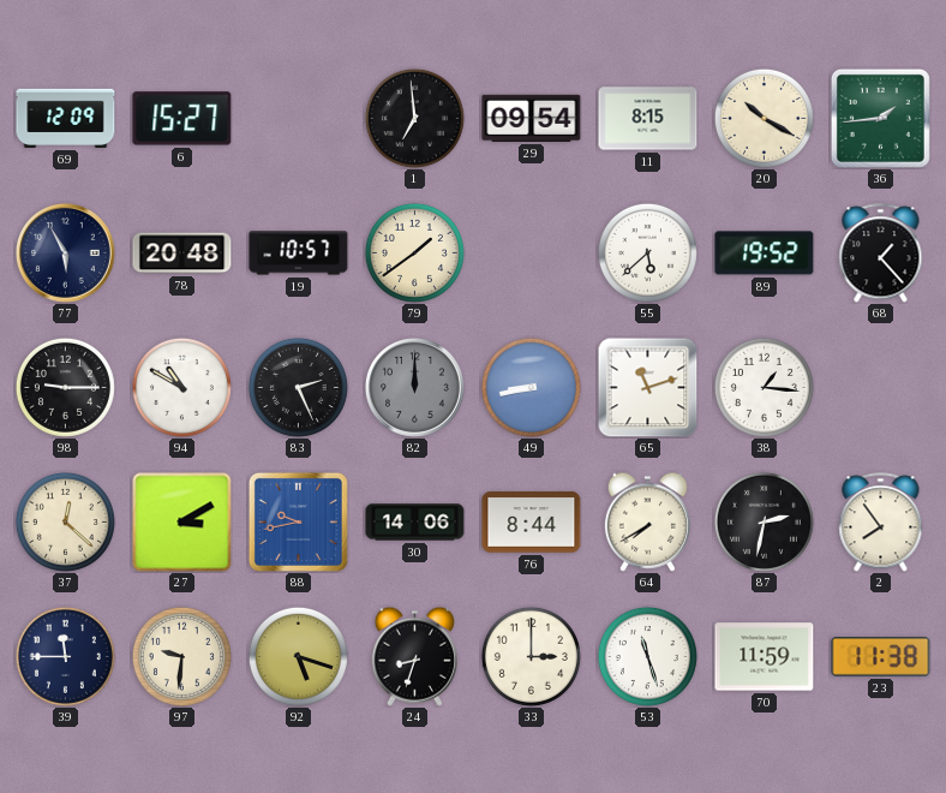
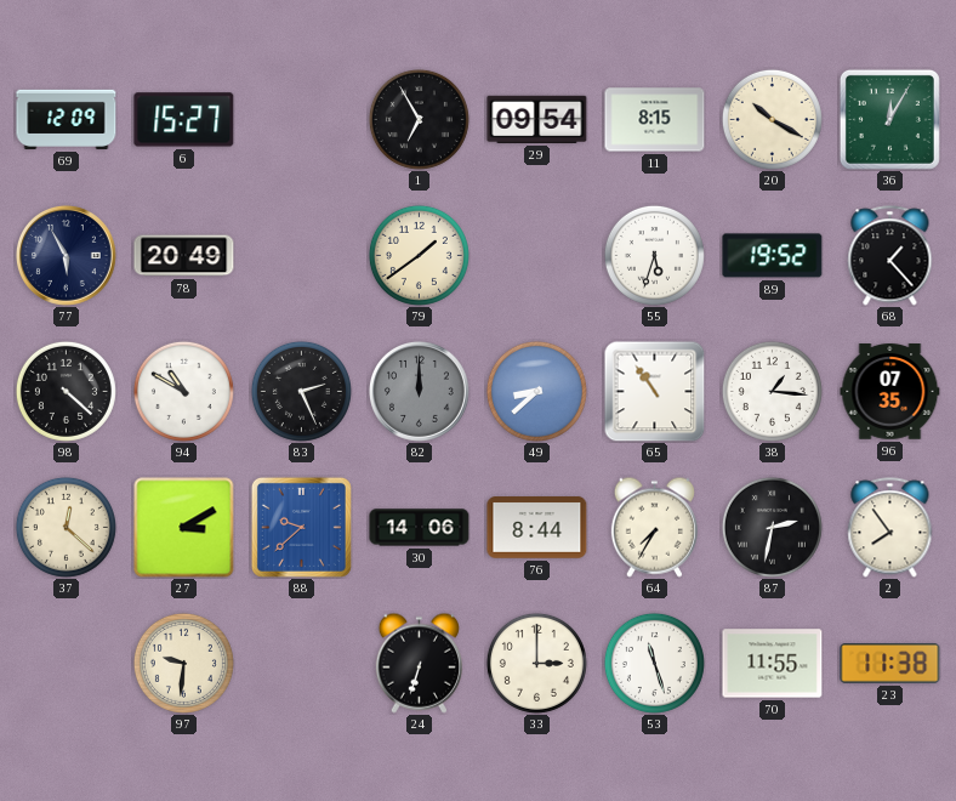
1: 6:59 -> 6:55 (419, 119)
36: 1:44 -> 12:05 (889, 119)
78: 20:48 -> 20:49 (184, 256)
19: 10:57 -> none (299, 254)
55: 5:38 -> 5:33 (654, 255)
98: 9:15 -> 4:22 (66, 391)
49: 8:43 -> 8:38 (536, 391)
65: 11:12 -> 10:54 (654, 391)
96: none -> 07:35 (890, 392)
88: 9:43 -> 9:38 (301, 527)
64: 7:40 -> 7:35 (654, 527)
39: 11:45 -> none (65, 656)
92: 5:18 -> none (298, 656)
24: 8:33 -> 6:33 (419, 663)
70: 11:59 -> 11:55 (773, 664)
